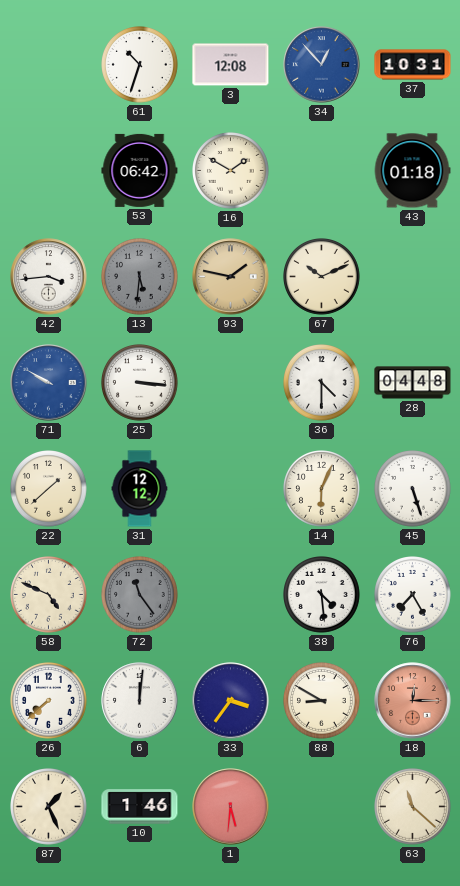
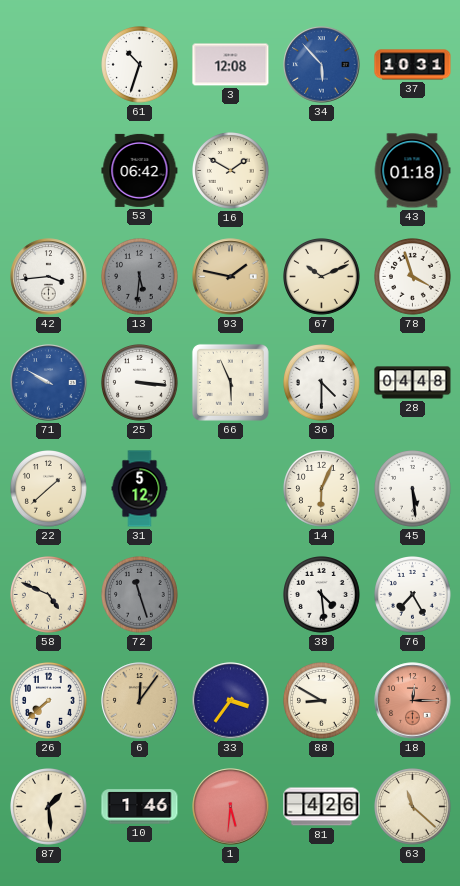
34: 12:53 -> 5:53 (322, 65)
78: none -> 3:57 (413, 277)
66: none -> 5:56 (230, 382)
31: 12:12 -> 5:12 (140, 489)
45: 5:27 -> 5:29 (413, 489)
72: 11:24 -> 11:27 (140, 595)
6: 12:01 -> 12:06 (140, 701)
6 dial: white -> champagne (140, 701)
87: 1:26 -> 1:29 (49, 807)
81: none -> 4:26 (322, 807)
